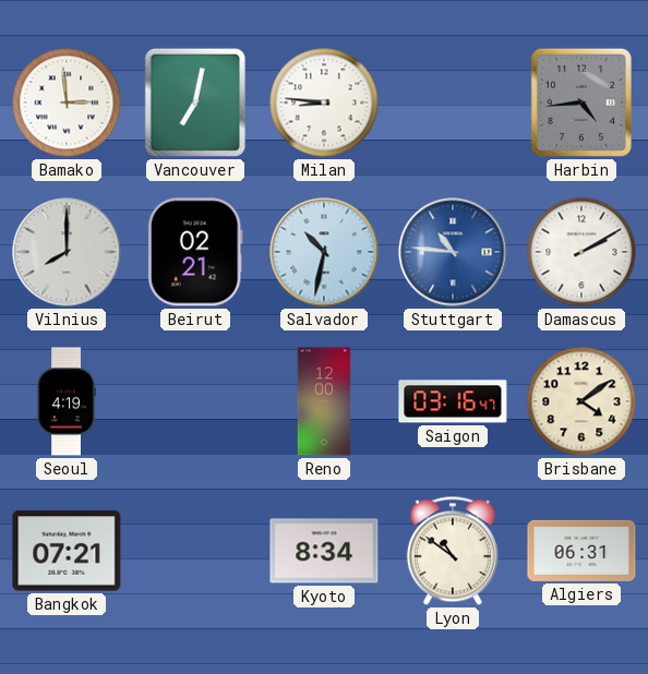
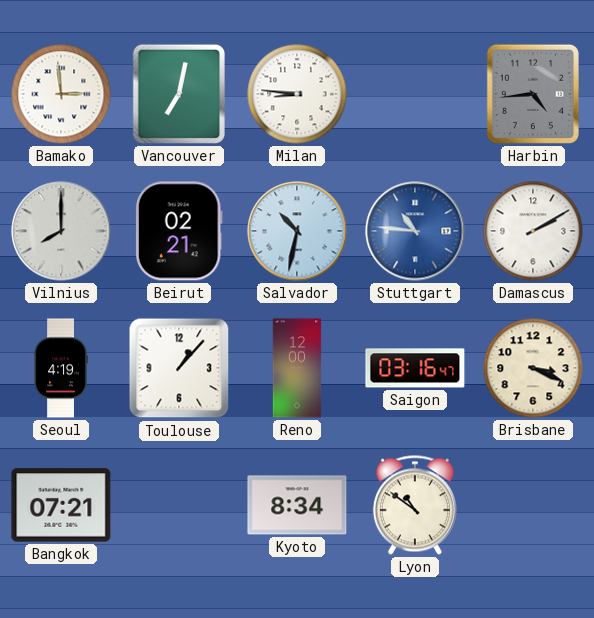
Toulouse: none -> 1:07 (179, 368)
Brisbane: 4:09 -> 3:19 (533, 368)
Algiers: 06:31 -> none (581, 551)
